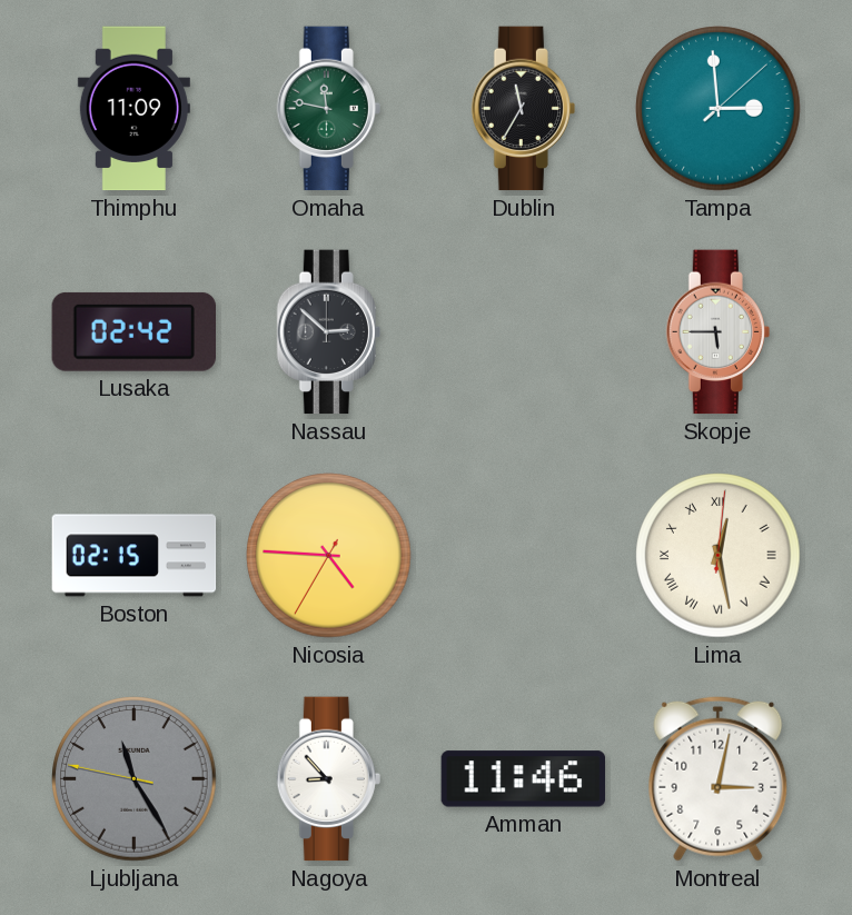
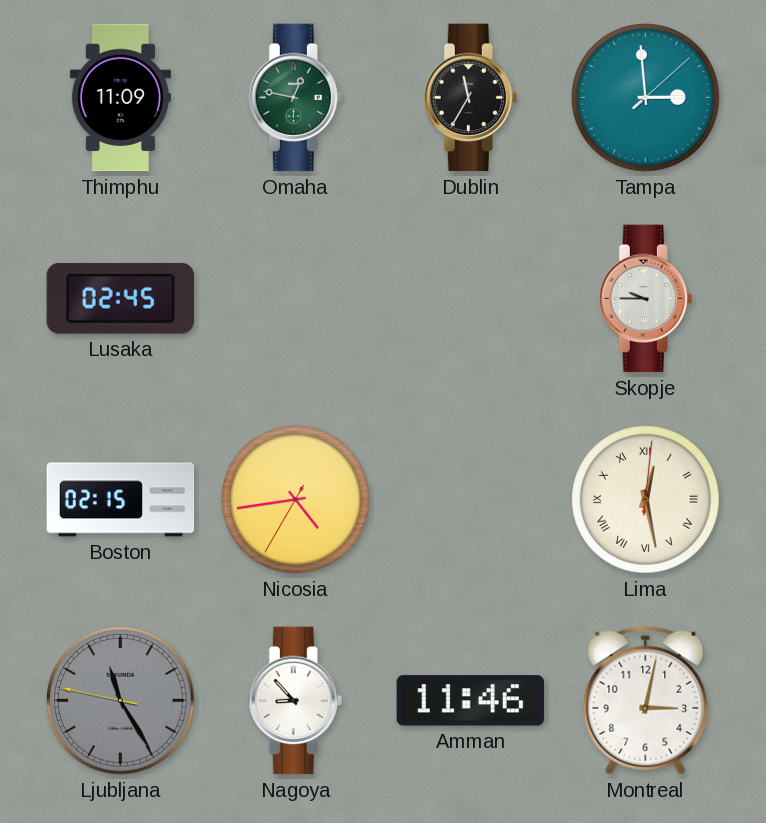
Omaha: 11:47 -> 12:47 (295, 98)
Lusaka: 02:42 -> 02:45 (120, 298)
Nassau: 2:52 -> none (328, 332)
Skopje: 5:45 -> 9:45 (645, 299)
Nicosia: 4:45 -> 4:43 (296, 500)
